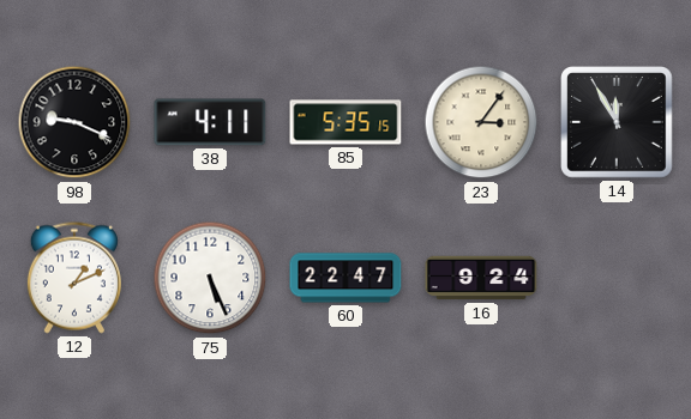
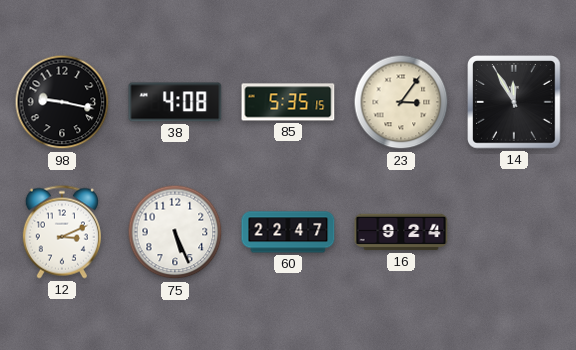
98: 9:19 -> 9:17 (62, 102)
38: 4:11 -> 4:08 (175, 102)
12: 1:11 -> 3:11 (62, 232)
